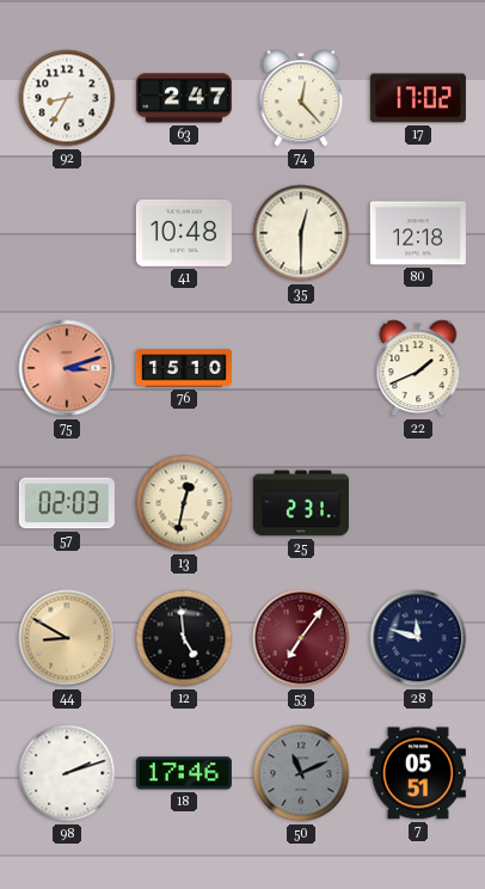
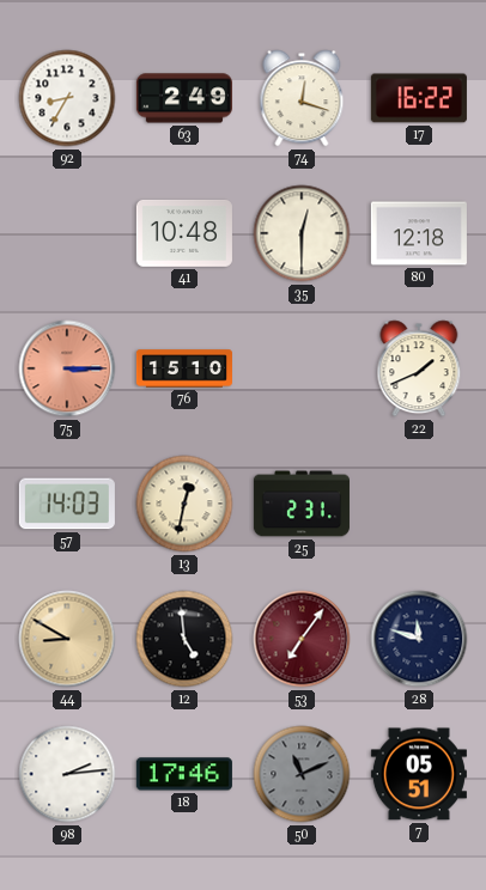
63: 2:47 -> 2:49 (184, 98)
74: 12:23 -> 12:18 (302, 98)
17: 17:02 -> 16:22 (419, 98)
75: 3:12 -> 3:15 (67, 368)
57: 02:03 -> 14:03 (67, 504)
98: 2:12 -> 2:14 (67, 774)
